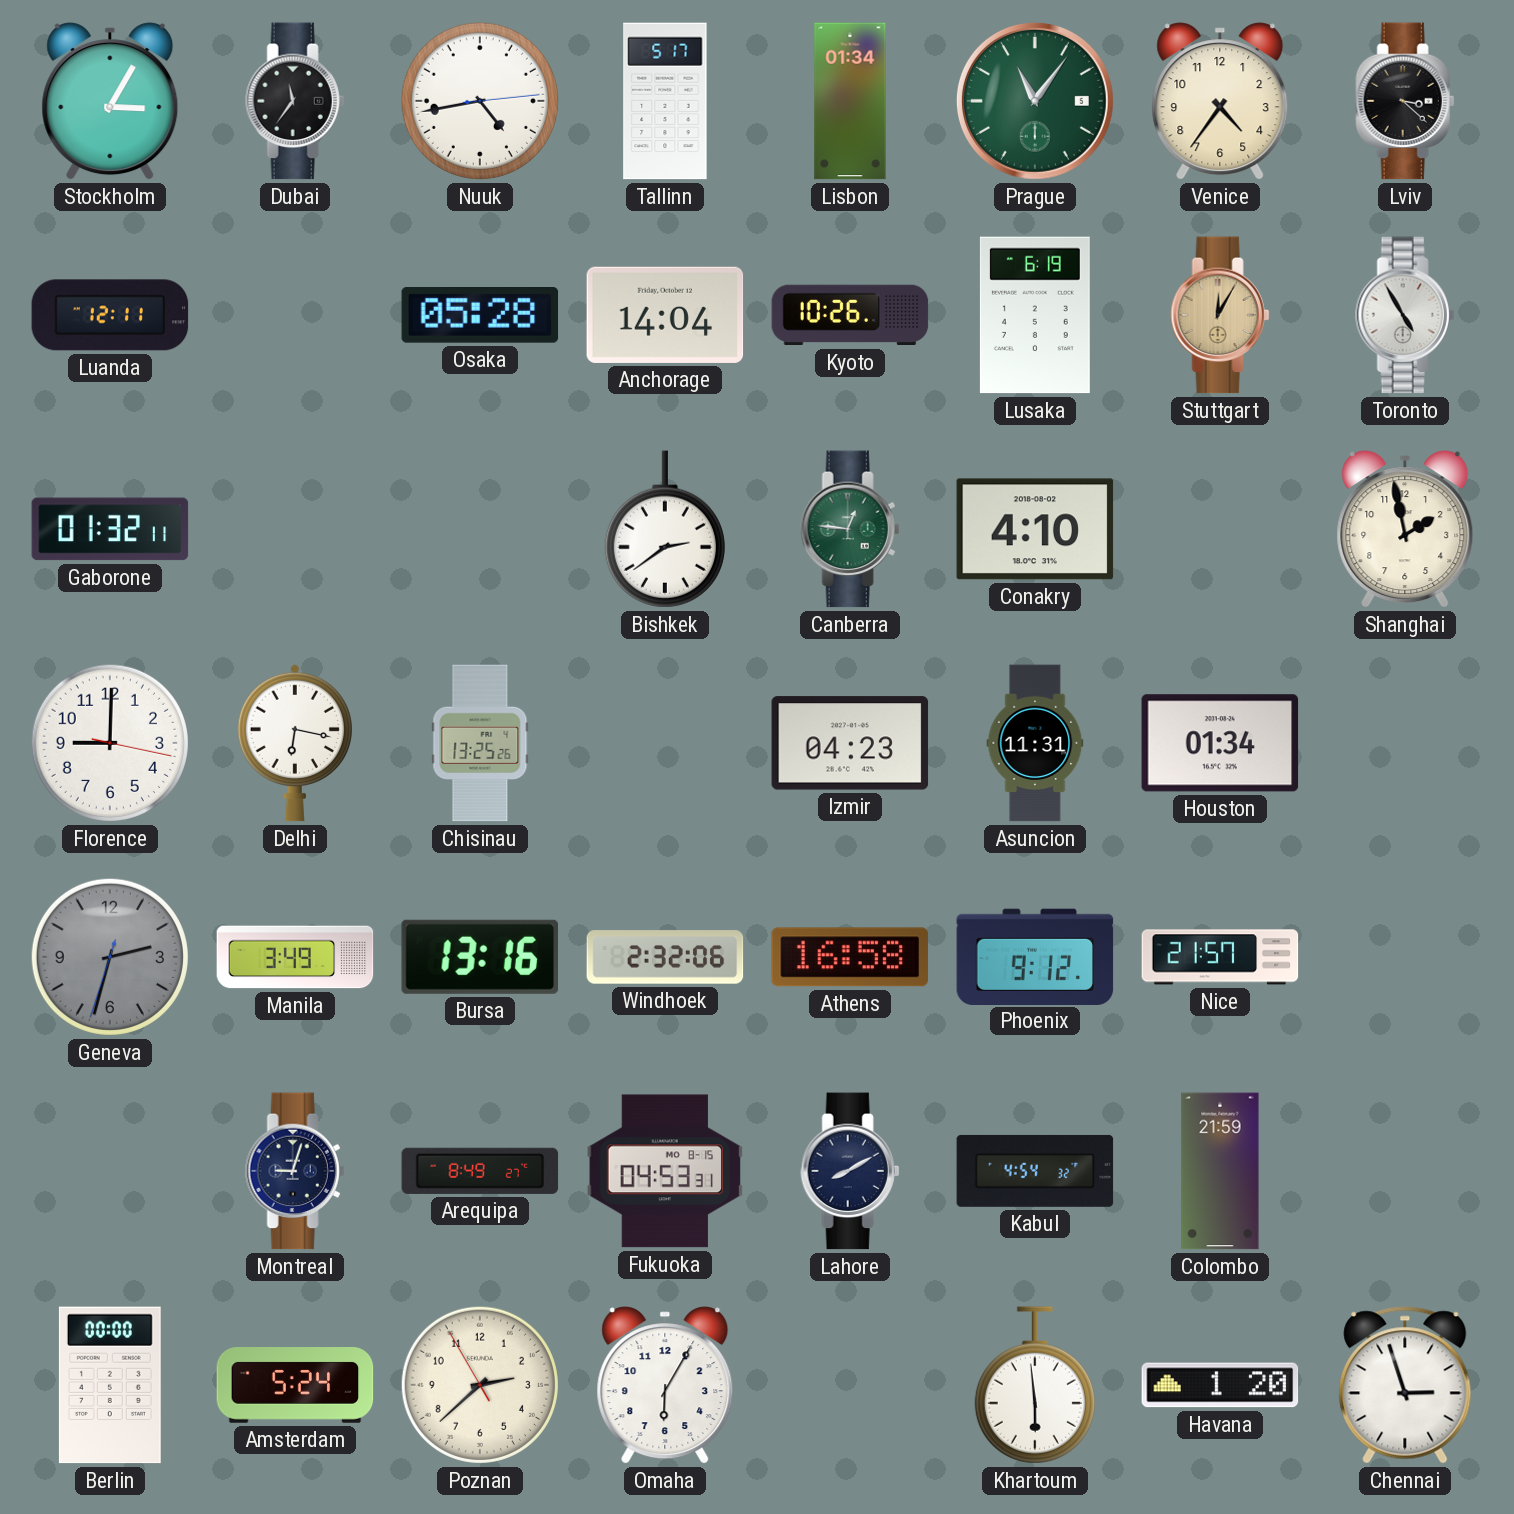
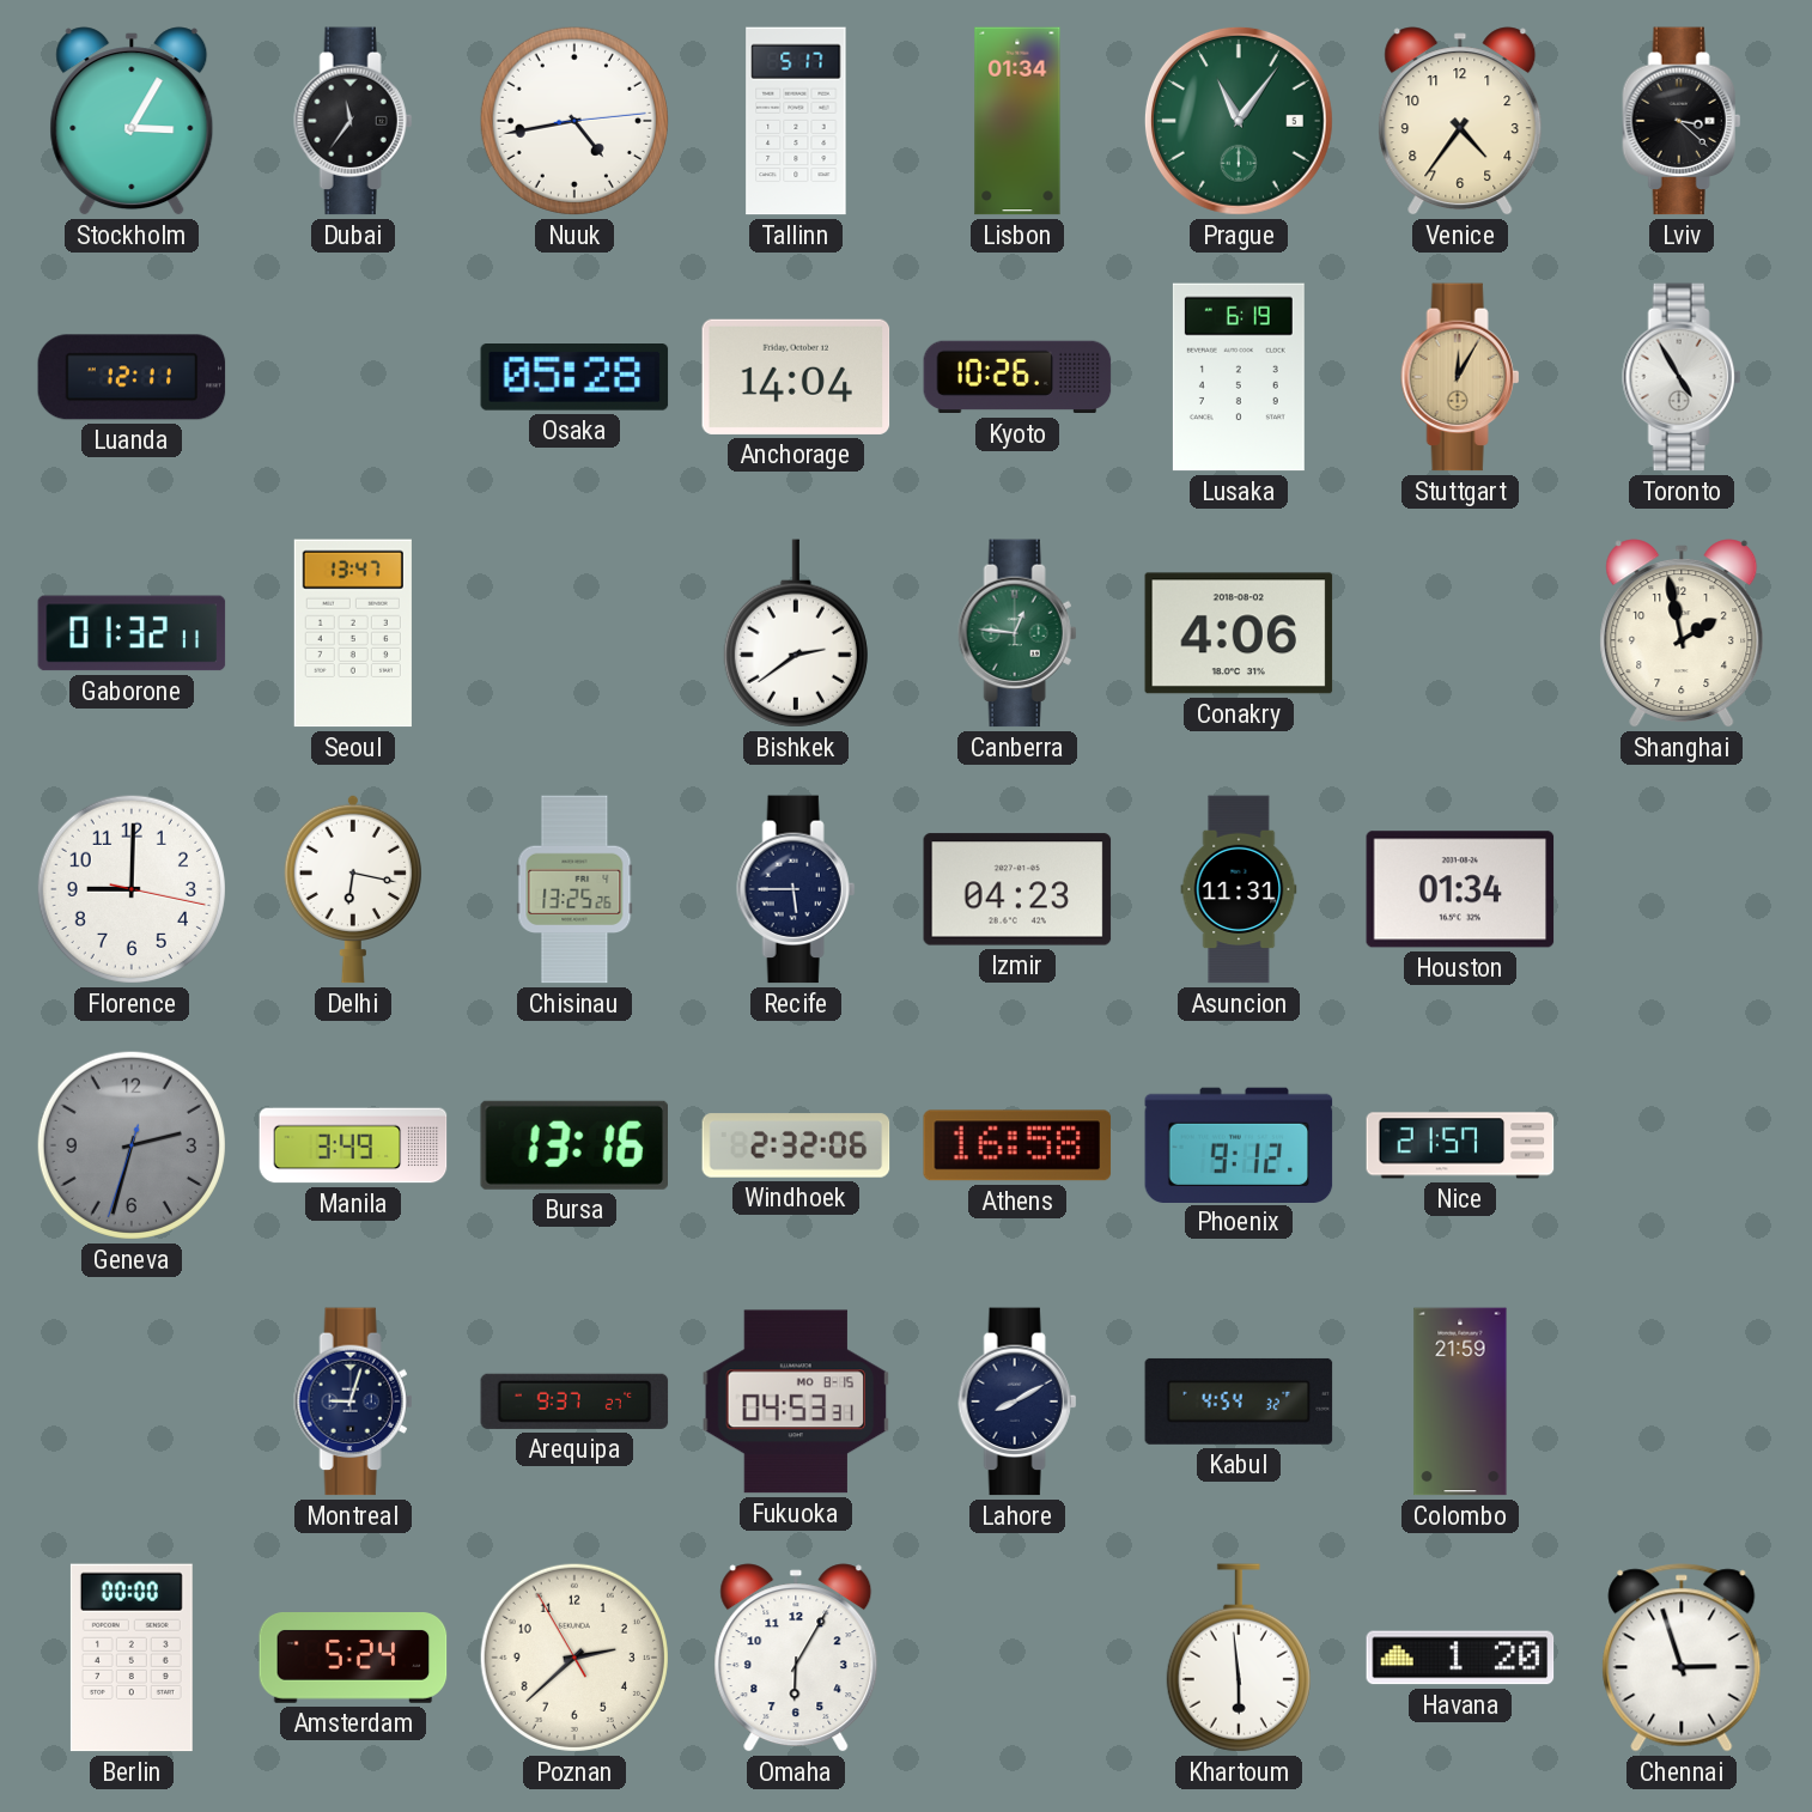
Seoul: none -> 13:47 (353, 633)
Conakry: 4:10 -> 4:06 (1239, 633)
Recife: none -> 5:45 (796, 889)
Arequipa: 8:49 -> 9:37 (574, 1401)
